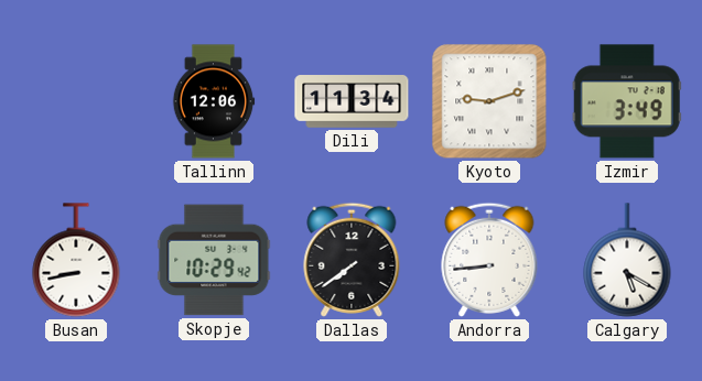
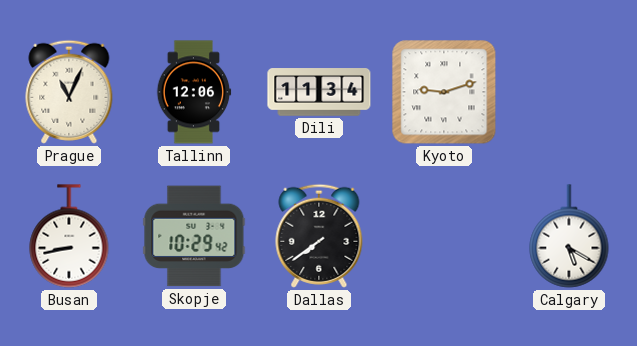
Prague: none -> 11:04 (69, 92)
Izmir: 3:49 -> none (627, 101)
Andorra: 8:44 -> none (489, 260)
